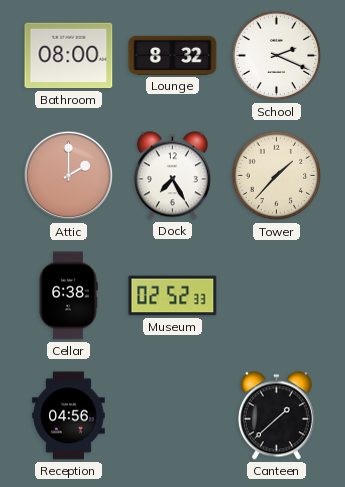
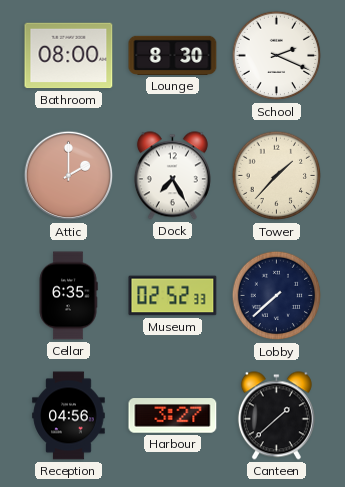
Lounge: 8:32 -> 8:30 (173, 55)
Cellar: 6:38 -> 6:35 (68, 296)
Lobby: none -> 7:38 (277, 296)
Harbour: none -> 3:27 (173, 416)
